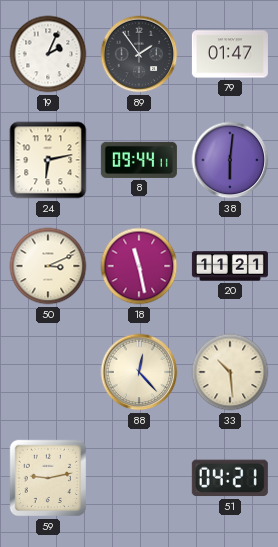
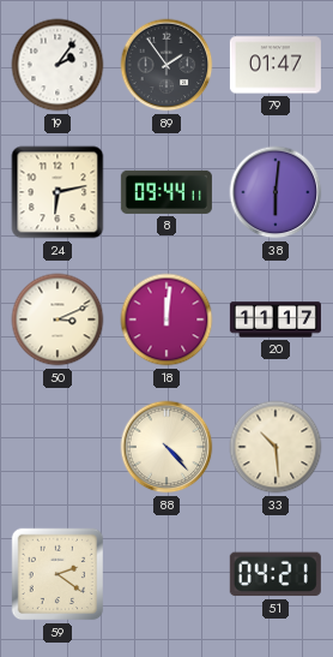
19: 2:04 -> 2:06 (57, 65)
18: 11:28 -> 12:01 (166, 319)
20: 11:21 -> 11:17 (276, 319)
88: 12:23 -> 4:23 (166, 447)
59: 9:13 -> 2:21 (57, 574)
